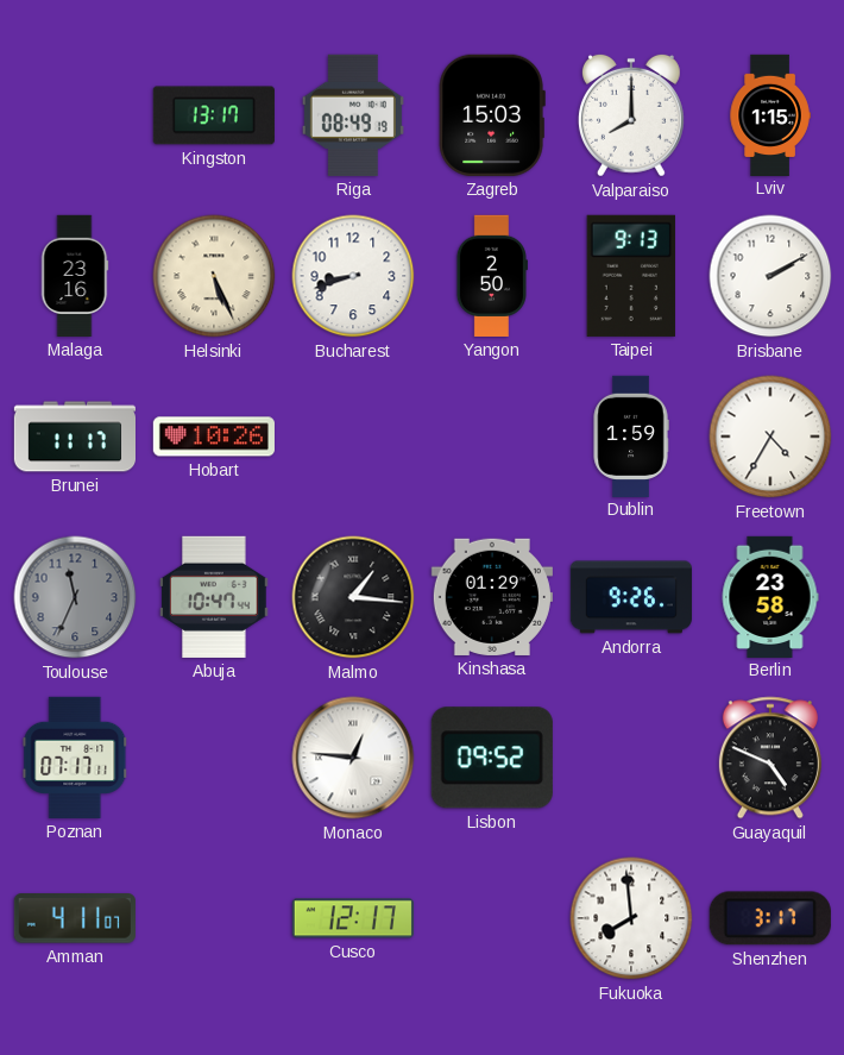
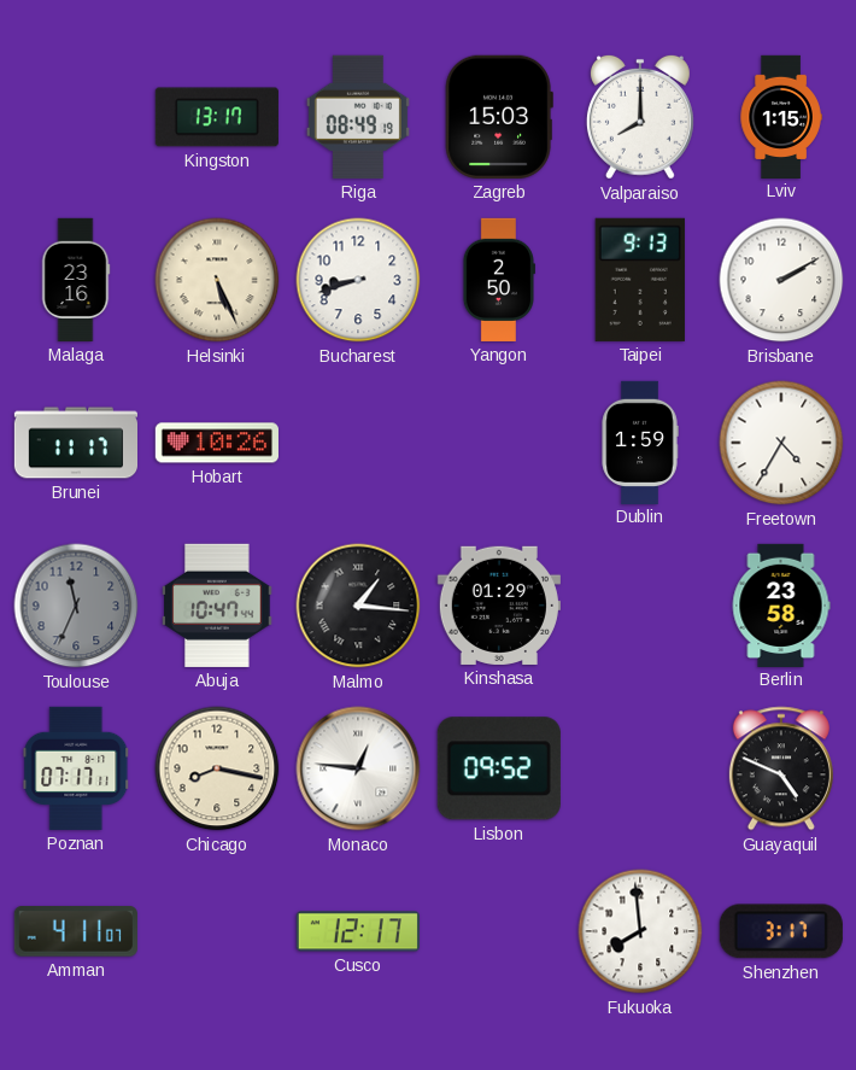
Andorra: 9:26 -> none (631, 597)
Chicago: none -> 8:17 (217, 768)
